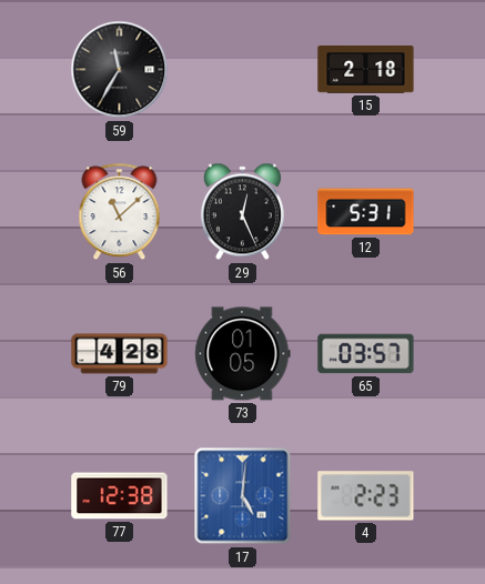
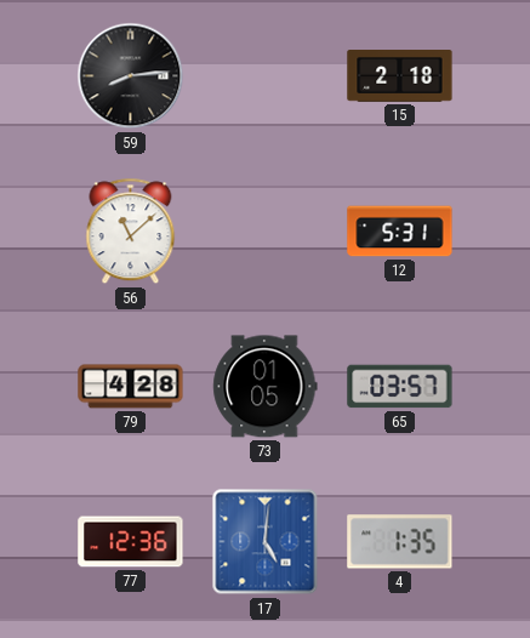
59: 11:35 -> 8:14 (131, 76)
29: 12:26 -> none (242, 212)
77: 12:38 -> 12:36 (131, 542)
4: 2:23 -> 1:35 (400, 542)
